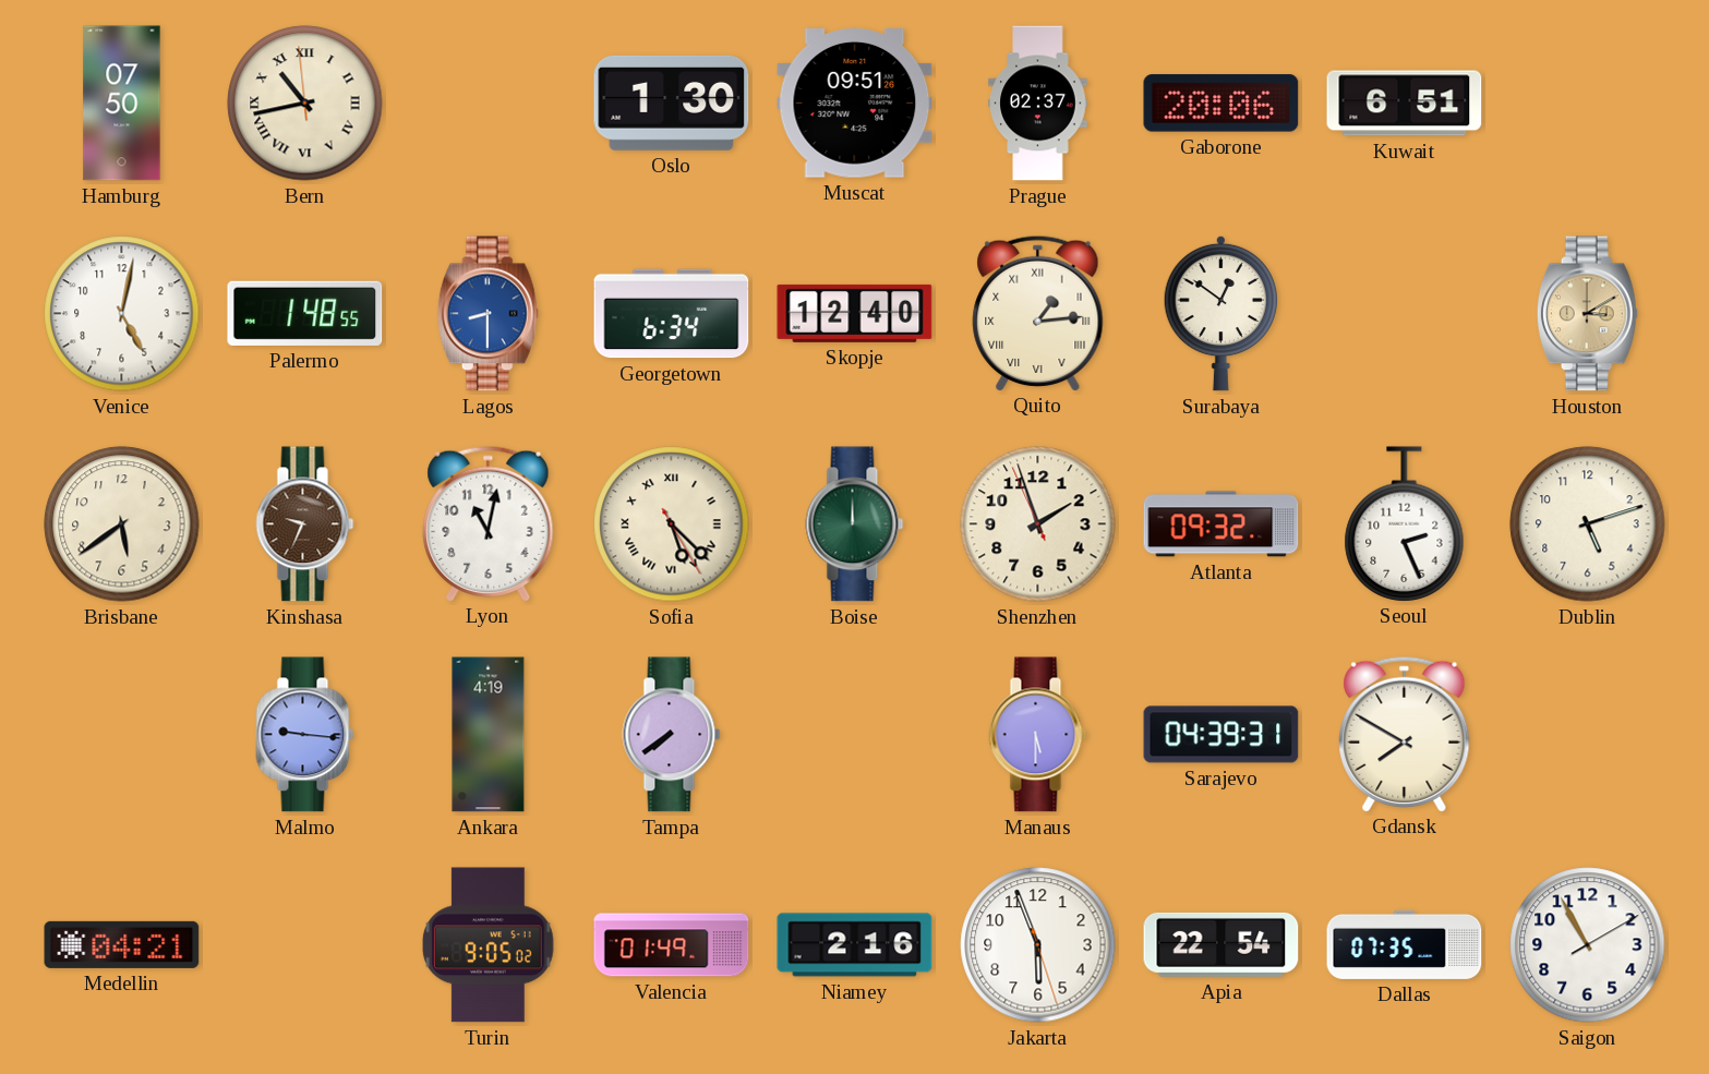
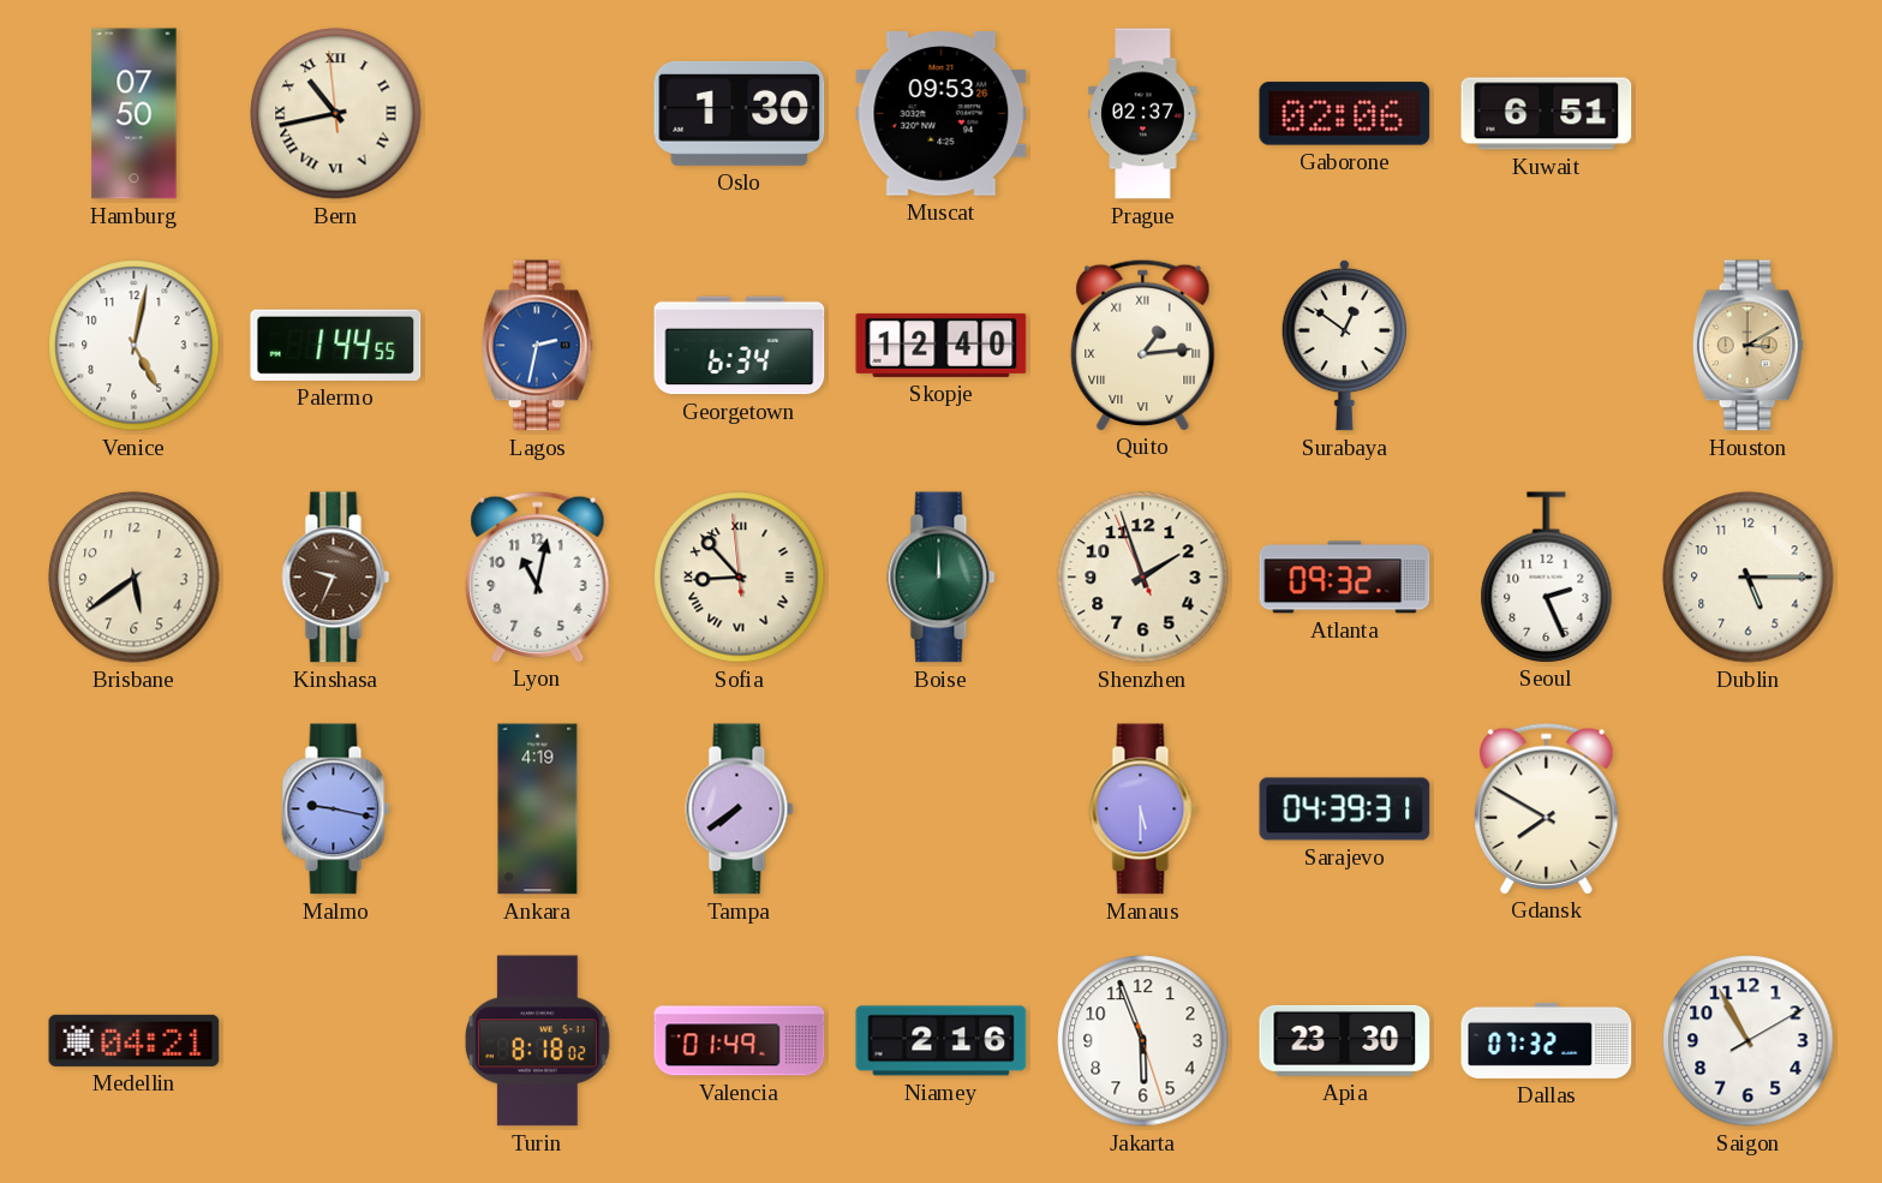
Muscat: 09:51 -> 09:53 (942, 114)
Gaborone: 20:06 -> 02:06 (1345, 114)
Palermo: 1:48 -> 1:44 (336, 345)
Lagos: 8:30 -> 2:32 (537, 346)
Sofia: 5:22 -> 8:52 (740, 578)
Dublin: 5:12 -> 5:15 (1749, 578)
Malmo: 9:16 -> 9:17 (336, 809)
Turin: 9:05 -> 8:18 (538, 1041)
Apia: 22:54 -> 23:30 (1345, 1040)
Dallas: 07:35 -> 07:32 (1547, 1040)
